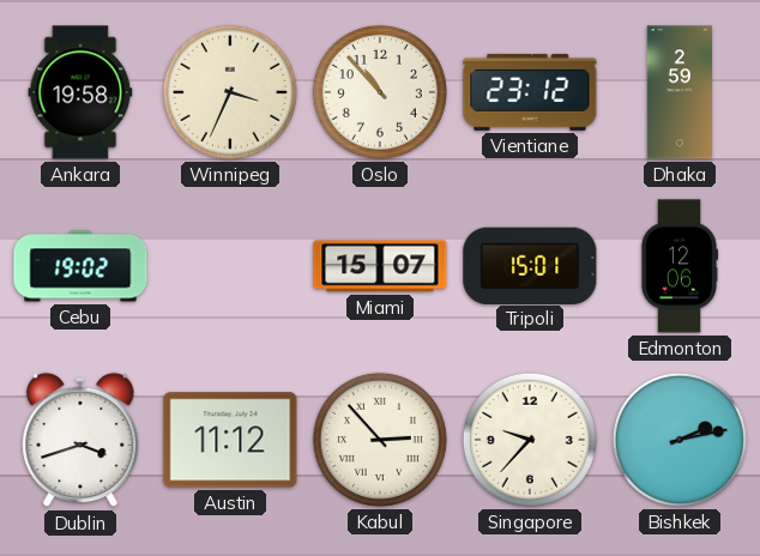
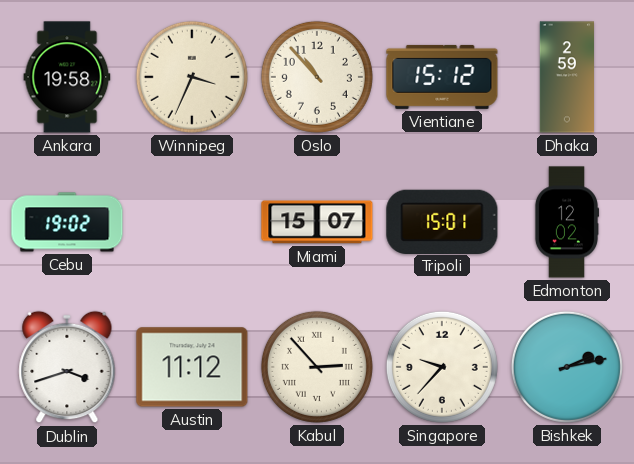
Vientiane: 23:12 -> 15:12 (442, 77)
Edmonton: 12:06 -> 12:02 (567, 222)
